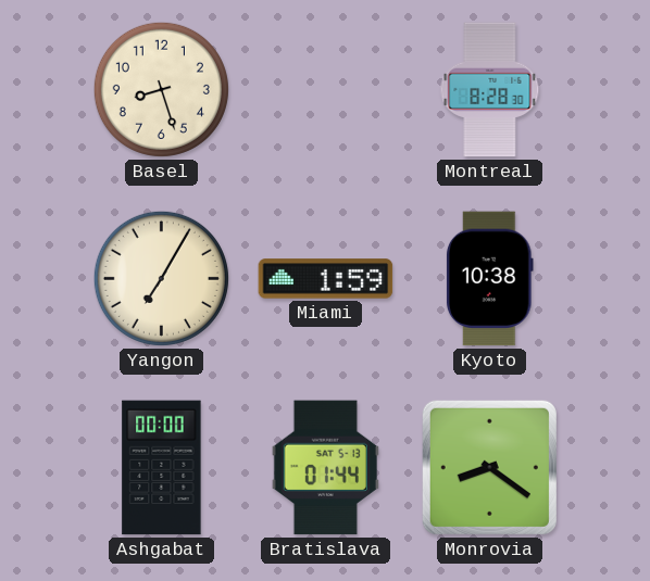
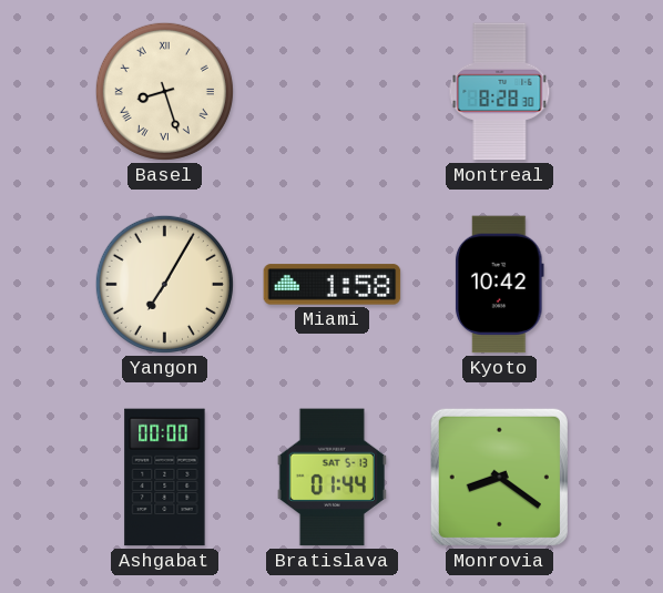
Basel numerals: Arabic -> Roman (164, 91)
Miami: 1:59 -> 1:58 (333, 285)
Kyoto: 10:38 -> 10:42 (499, 285)
